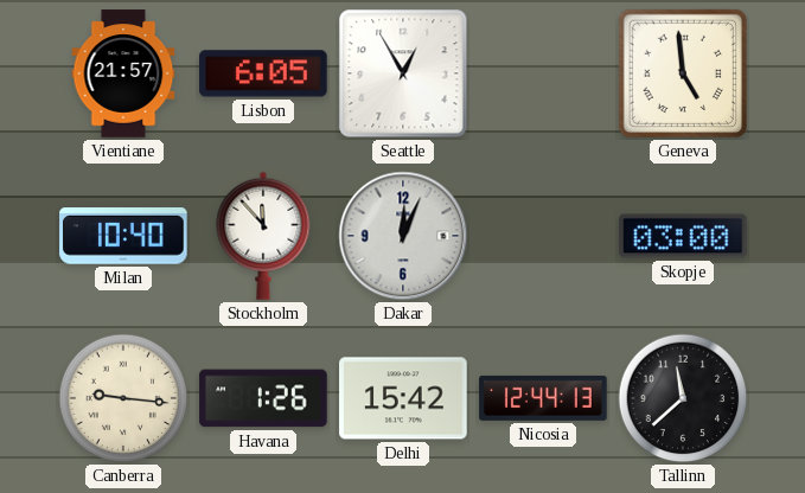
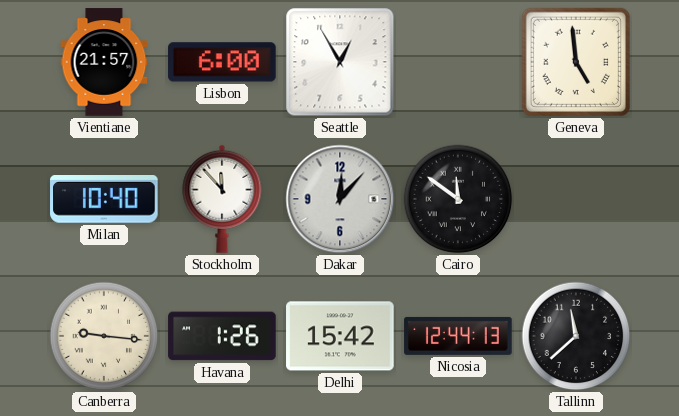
Lisbon: 6:05 -> 6:00 (222, 62)
Dakar: 12:04 -> 12:07 (340, 199)
Cairo: none -> 11:51 (458, 199)
Skopje: 03:00 -> none (684, 236)
